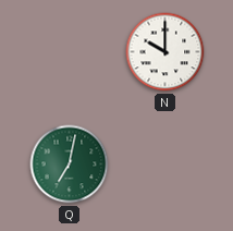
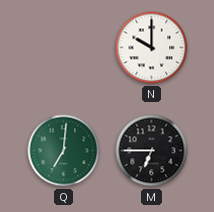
Q: 7:02 -> 7:01 (64, 151)
M: none -> 6:45 (152, 151)
